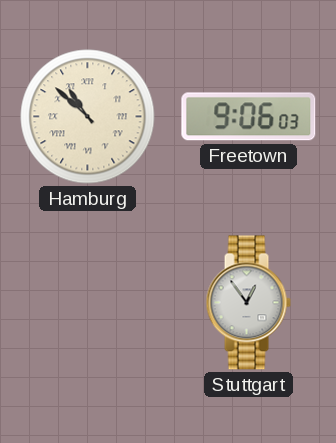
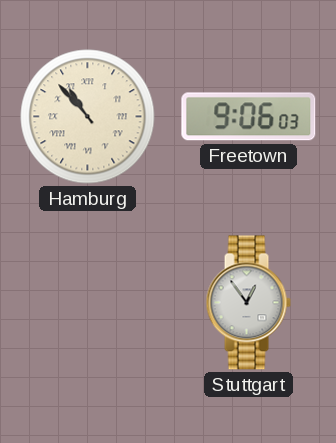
Hamburg: 10:52 -> 10:53 (88, 117)
